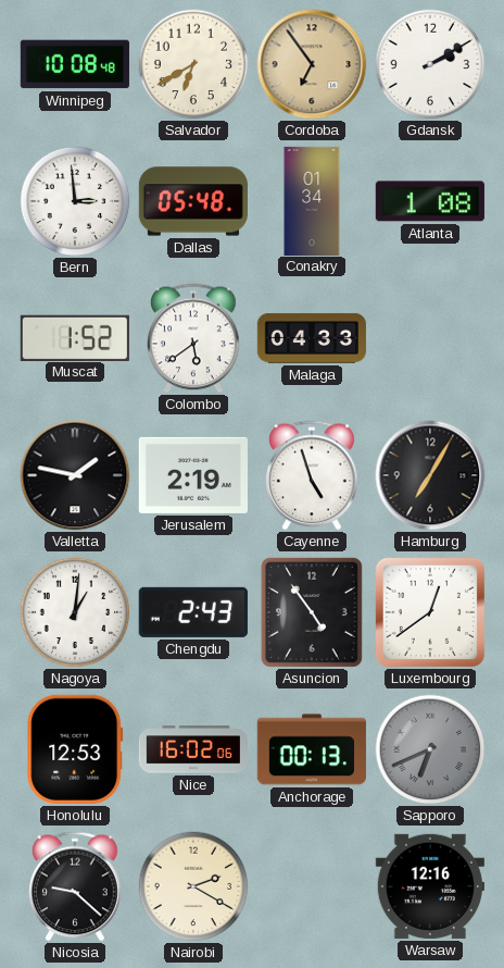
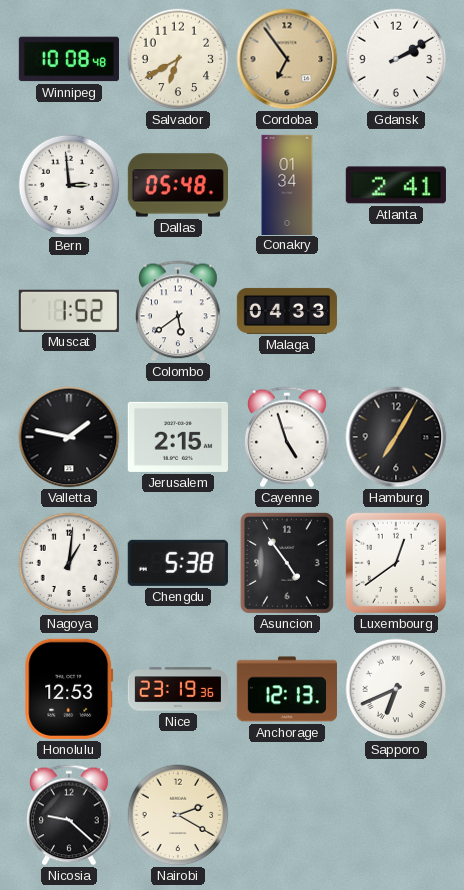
Atlanta: 1:08 -> 2:41 (396, 185)
Jerusalem: 2:19 -> 2:15 (178, 437)
Chengdu: 2:43 -> 5:38 (178, 563)
Nice: 16:02 -> 23:19 (177, 689)
Anchorage: 00:13 -> 12:13 (287, 689)
Sapporo dial: grey -> white (396, 689)
Warsaw: 12:16 -> none (430, 886)
